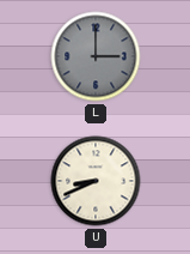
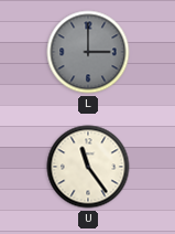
U: 8:41 -> 11:24 (88, 167)
